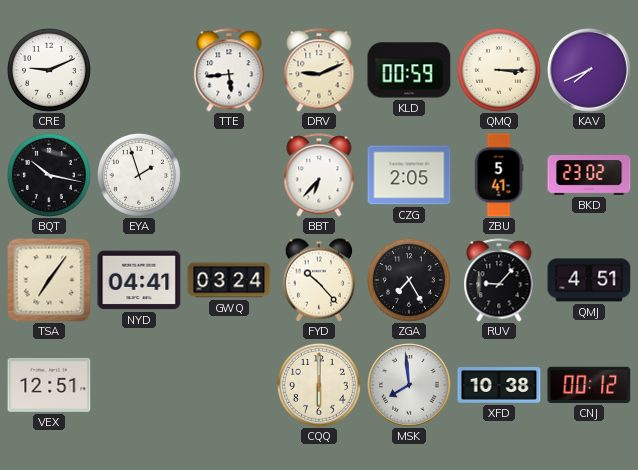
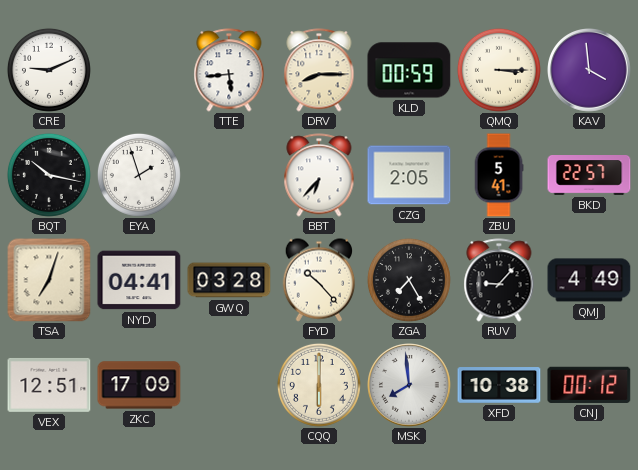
DRV: 9:11 -> 8:15 (319, 70)
KAV: 7:41 -> 3:59 (590, 71)
BKD: 23:02 -> 22:57 (589, 176)
TSA: 7:06 -> 7:03 (49, 280)
GWQ: 03:24 -> 03:28 (229, 280)
QMJ: 4:51 -> 4:49 (589, 280)
ZKC: none -> 17:09 (139, 385)
